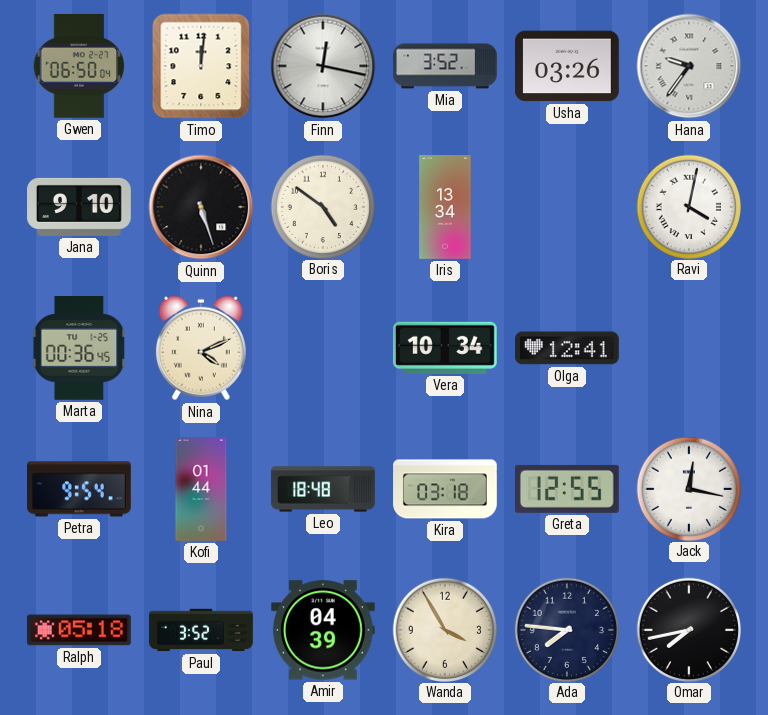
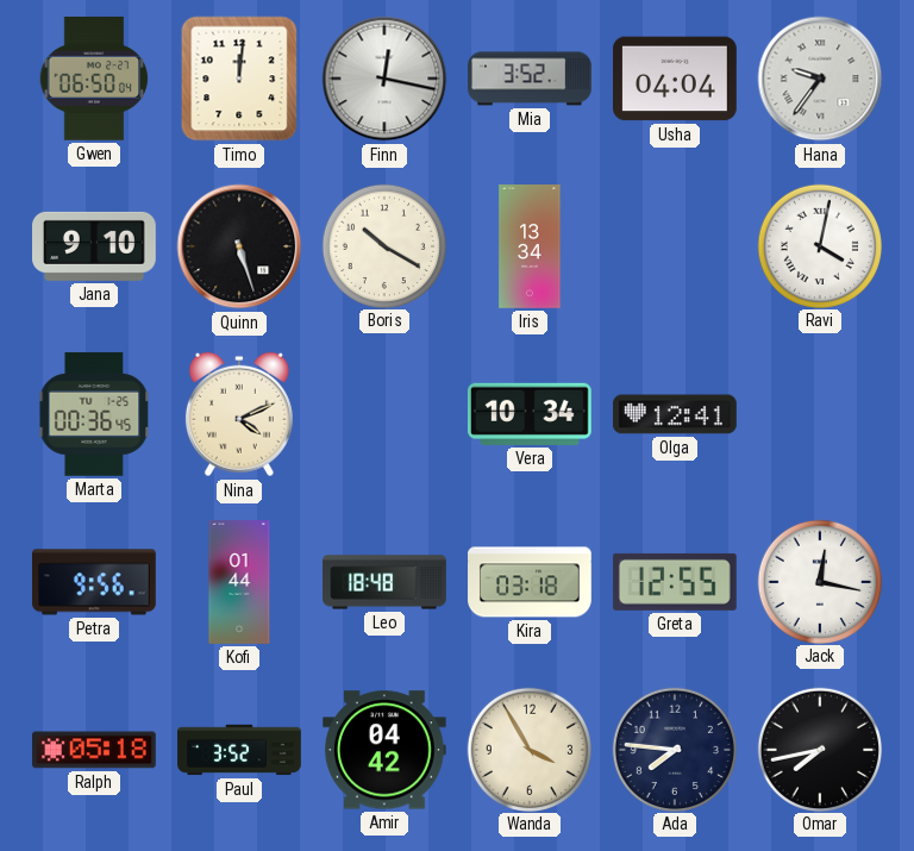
Usha: 03:26 -> 04:04 (676, 79)
Boris: 4:51 -> 10:20 (383, 245)
Petra: 9:54 -> 9:56 (95, 582)
Amir: 04:39 -> 04:42 (384, 750)
